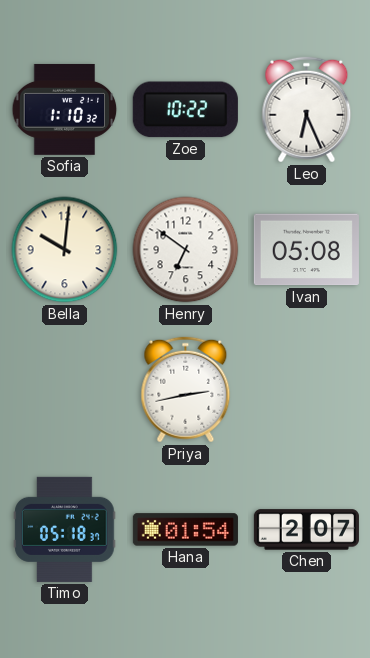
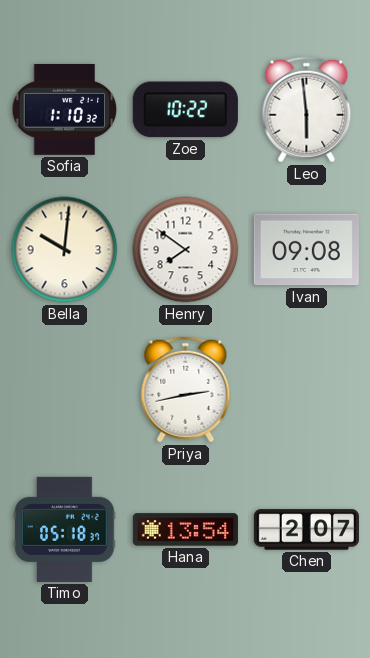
Leo: 6:26 -> 5:59 (307, 110)
Henry: 6:51 -> 7:51 (186, 250)
Ivan: 05:08 -> 09:08 (306, 250)
Hana: 01:54 -> 13:54 (185, 530)
